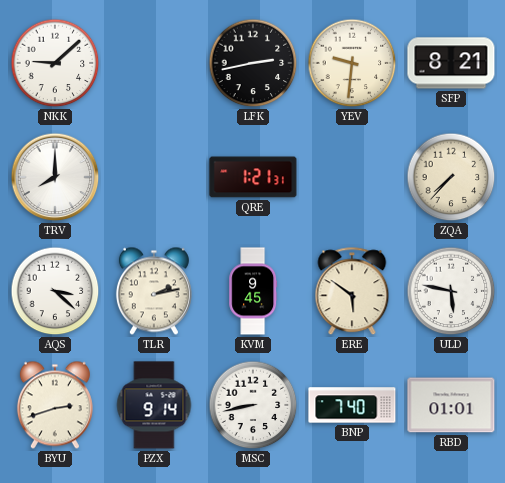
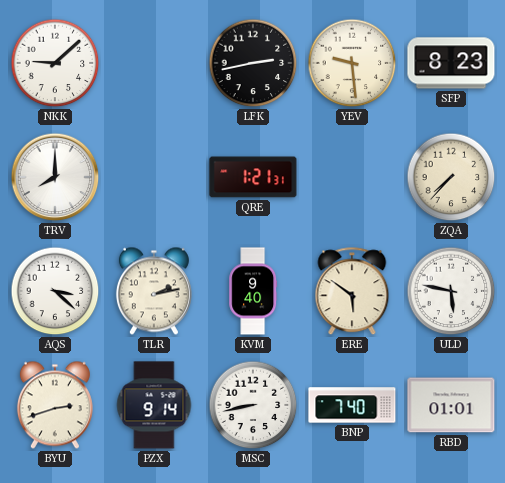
YEV: 9:31 -> 9:29 (352, 63)
SFP: 8:21 -> 8:23 (451, 63)
KVM: 9:45 -> 9:40 (253, 291)
